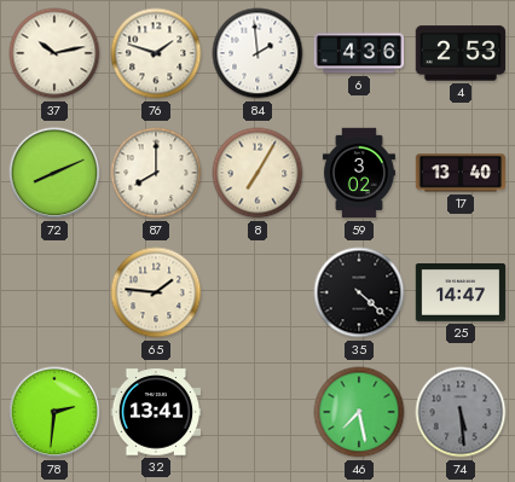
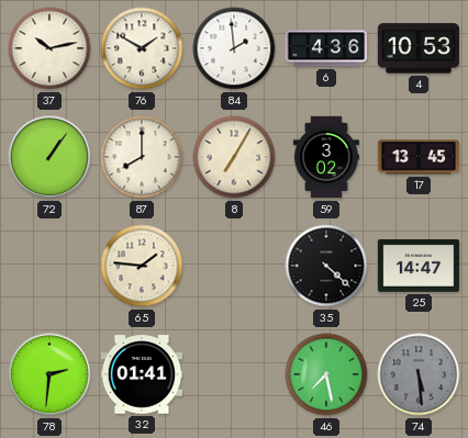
76: 1:48 -> 1:50 (142, 48)
4: 2:53 -> 10:53 (417, 48)
72: 8:11 -> 1:06 (49, 157)
17: 13:40 -> 13:45 (419, 157)
32: 13:41 -> 01:41 (142, 374)
